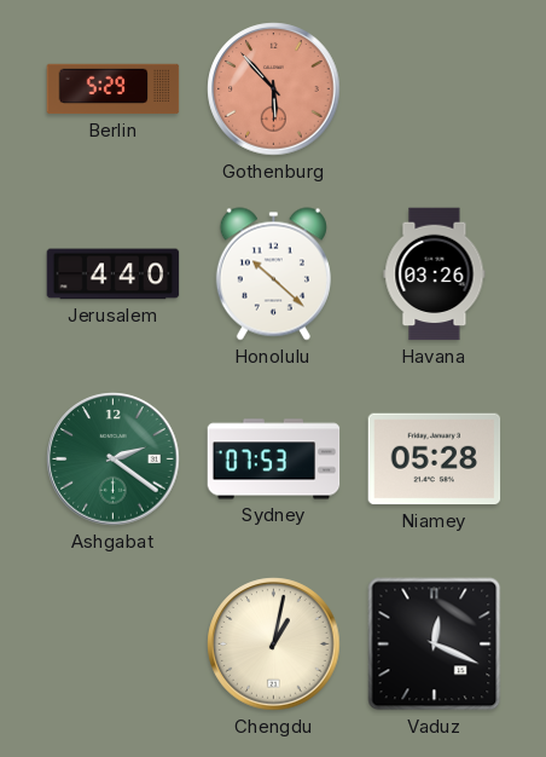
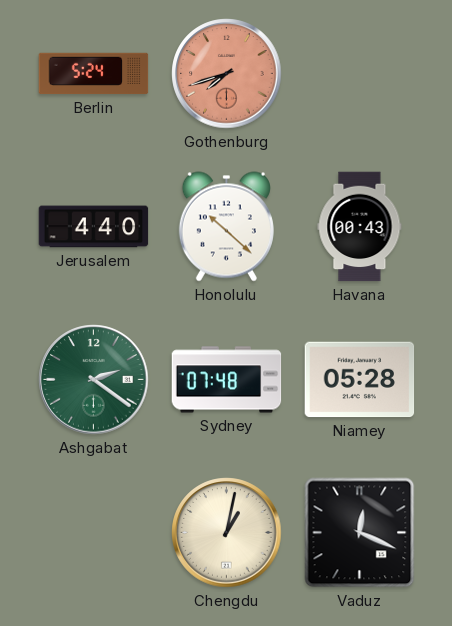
Berlin: 5:29 -> 5:24 (94, 74)
Gothenburg: 5:53 -> 7:42 (227, 74)
Havana: 03:26 -> 00:43 (360, 227)
Sydney: 07:53 -> 07:48 (227, 380)
